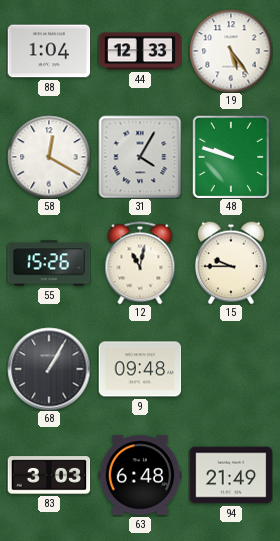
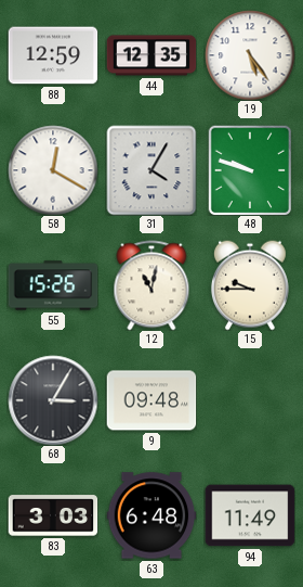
88: 1:04 -> 12:59 (53, 55)
44: 12:33 -> 12:35 (151, 55)
68: 1:05 -> 3:05 (53, 400)
94: 21:49 -> 11:49 (250, 515)
